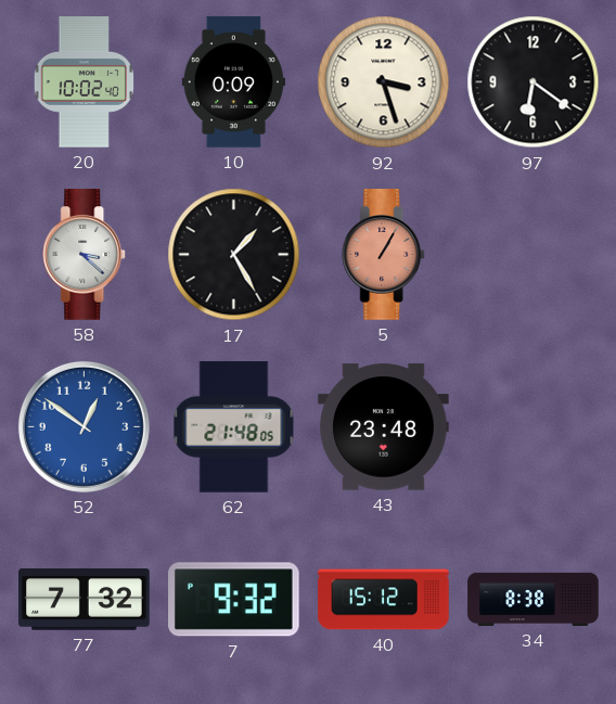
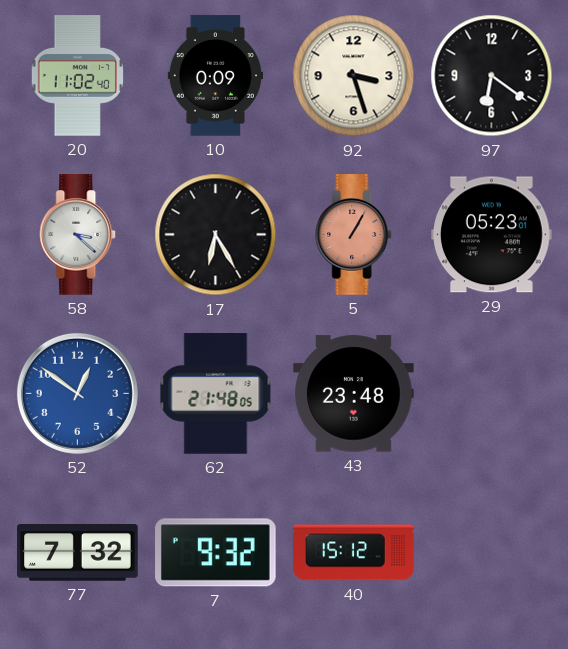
20: 10:02 -> 11:02 (77, 76)
17: 1:25 -> 6:25 (216, 235)
29: none -> 05:23 (492, 235)
34: 8:38 -> none (534, 599)
